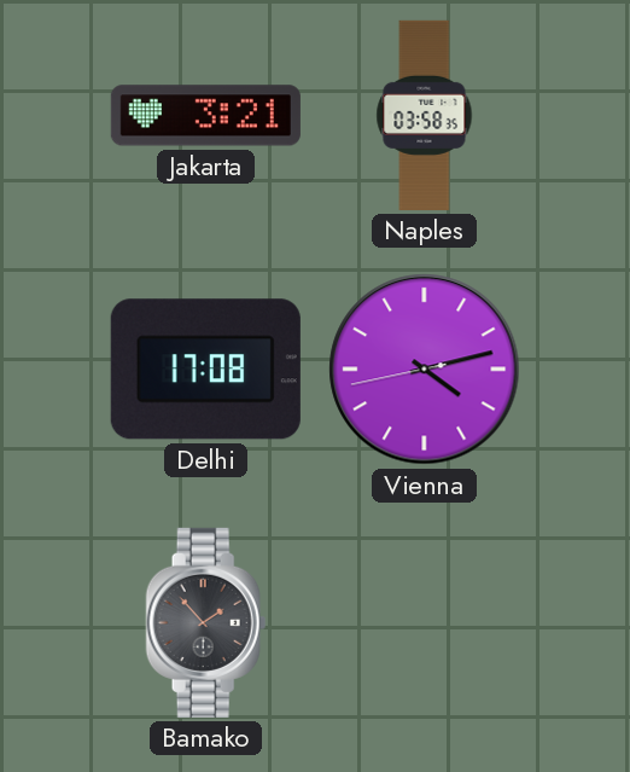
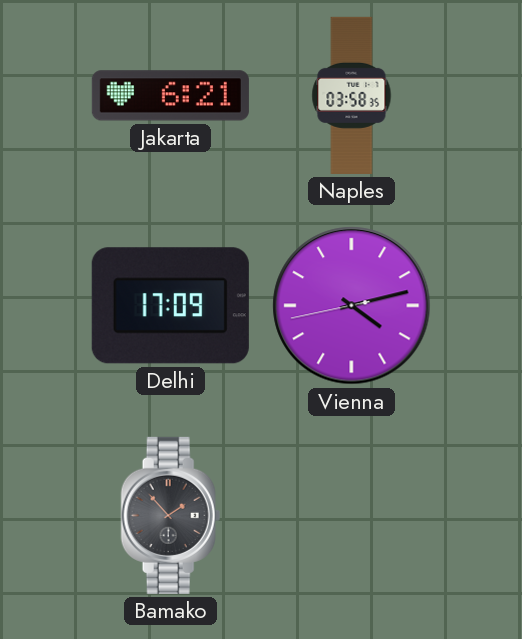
Jakarta: 3:21 -> 6:21 (170, 96)
Delhi: 17:08 -> 17:09 (170, 306)
